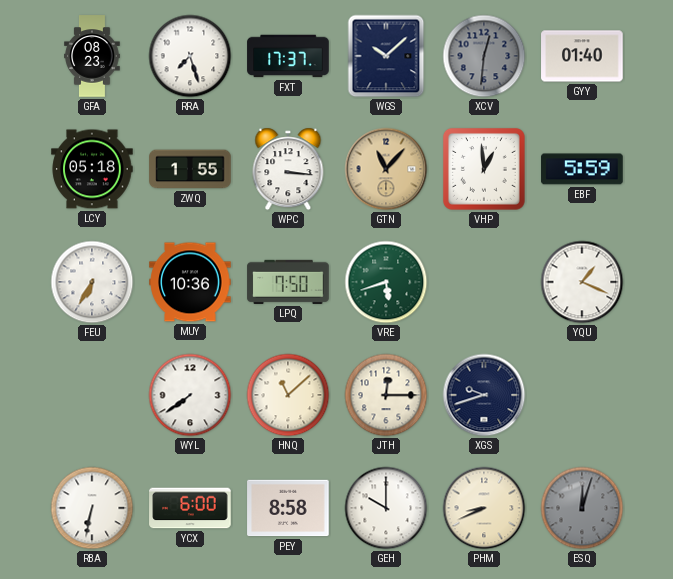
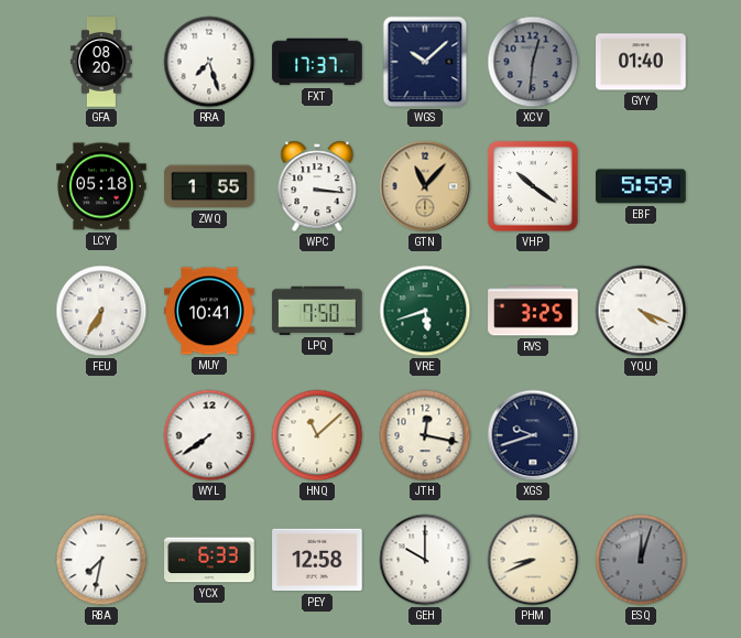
GFA: 08:23 -> 08:20 (101, 62)
VHP: 12:59 -> 10:21 (533, 186)
MUY: 10:36 -> 10:41 (209, 311)
RVS: none -> 3:25 (533, 311)
YQU: 1:19 -> 4:19 (641, 311)
JTH: 12:15 -> 12:17 (425, 435)
RBA: 6:32 -> 7:32 (101, 560)
YCX: 6:00 -> 6:33 (209, 560)
PEY: 8:58 -> 12:58 (317, 560)
